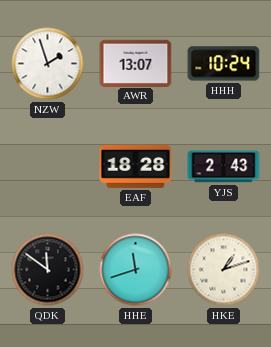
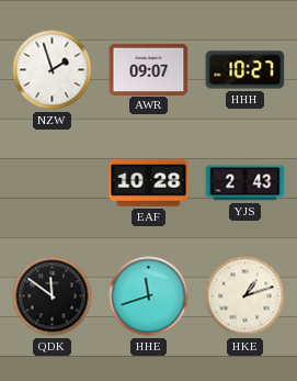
AWR: 13:07 -> 09:07 (149, 69)
HHH: 10:24 -> 10:27 (245, 70)
EAF: 18:28 -> 10:28 (149, 182)
